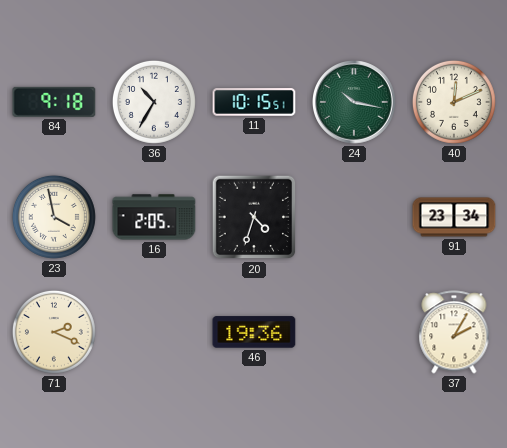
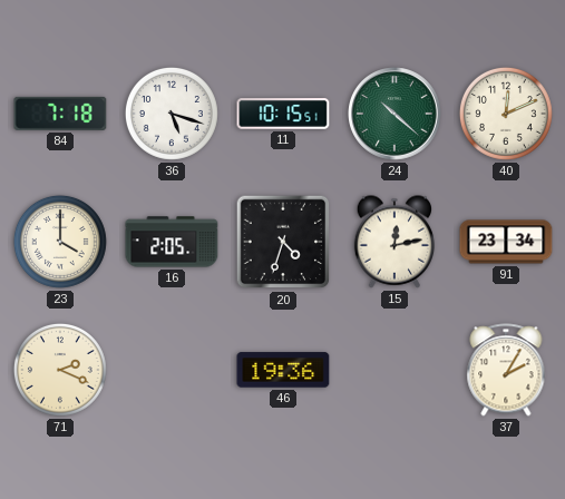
84: 9:18 -> 7:18 (60, 114)
36: 10:35 -> 5:18 (172, 114)
24: 10:17 -> 10:22 (396, 115)
23: 3:58 -> 4:00 (60, 242)
15: none -> 12:13 (394, 242)
